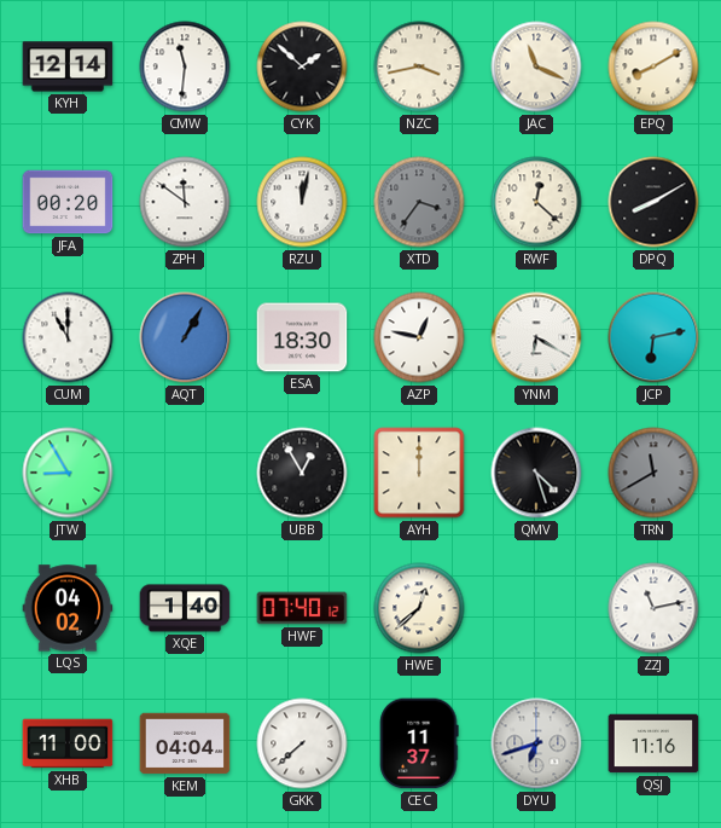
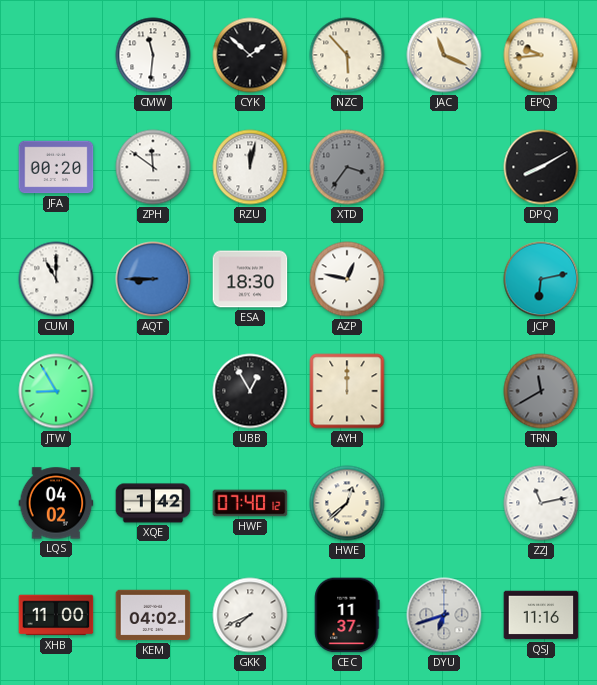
KYH: 12:14 -> none (68, 66)
NZC: 3:43 -> 5:53 (347, 55)
EPQ: 8:10 -> 9:44 (541, 55)
RWF: 12:22 -> none (536, 202)
AQT: 1:05 -> 8:45 (153, 279)
YNM: 6:20 -> none (536, 337)
QMV: 4:27 -> none (536, 473)
XQE: 1:40 -> 1:42 (153, 503)
KEM: 04:04 -> 04:02 (153, 615)
GKK: 7:38 -> 7:41 (250, 615)
